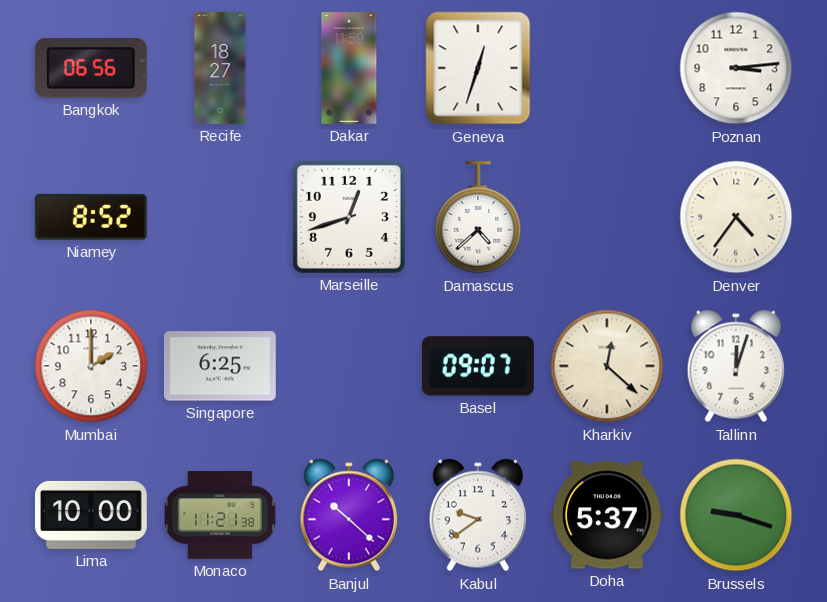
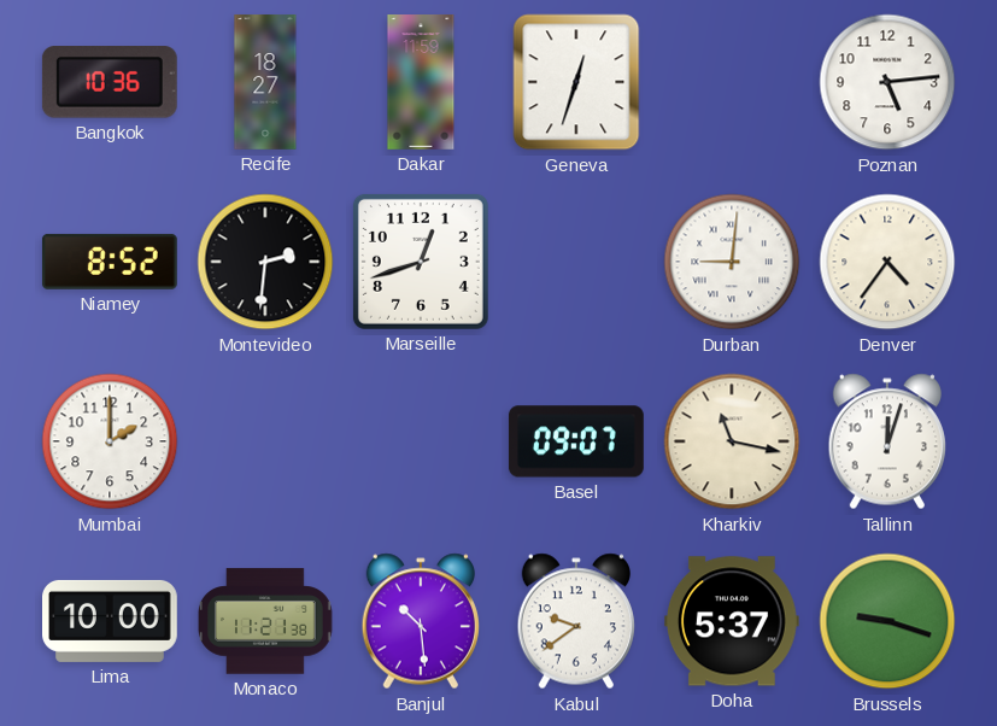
Bangkok: 06:56 -> 10:36 (110, 82)
Poznan: 3:14 -> 5:14 (887, 82)
Montevideo: none -> 2:31 (265, 262)
Damascus: 4:38 -> none (478, 218)
Durban: none -> 9:01 (732, 262)
Singapore: 6:25 -> none (220, 366)
Kharkiv: 12:22 -> 11:17 (732, 441)
Banjul: 10:22 -> 10:29 (420, 621)
